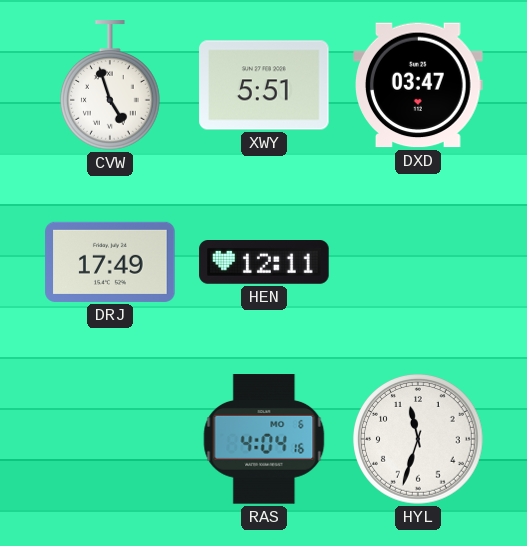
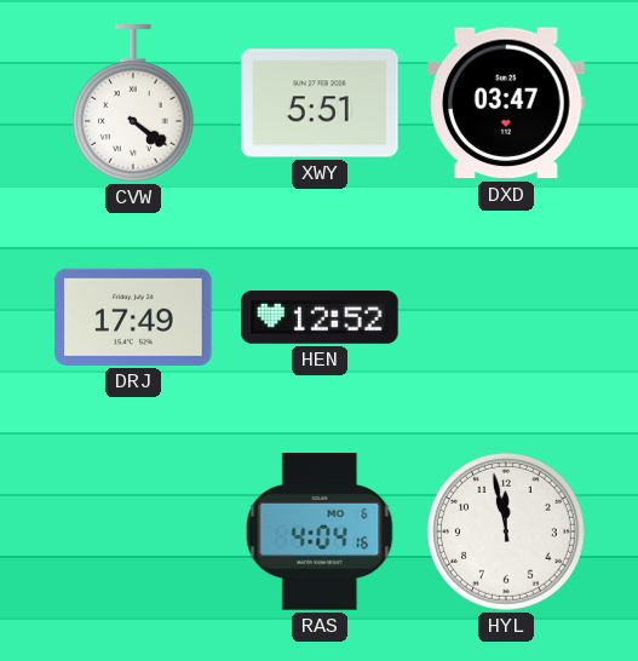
CVW: 4:57 -> 4:21 (133, 103)
HEN: 12:11 -> 12:52 (320, 318)
HYL: 11:33 -> 11:58 (506, 531)
